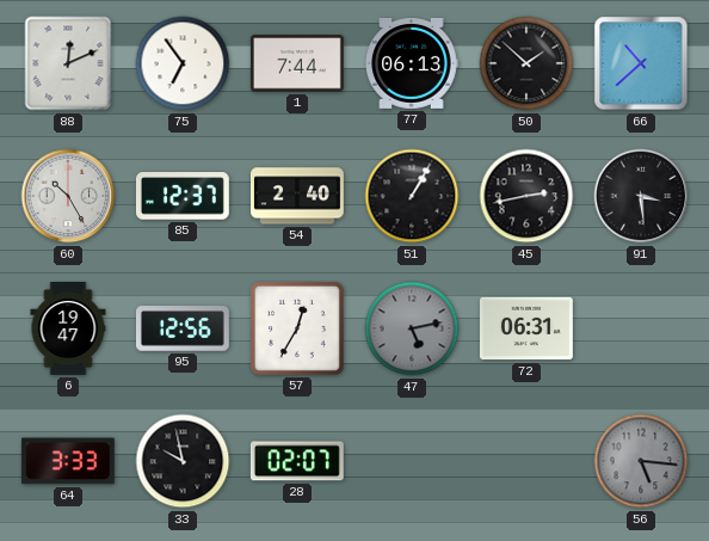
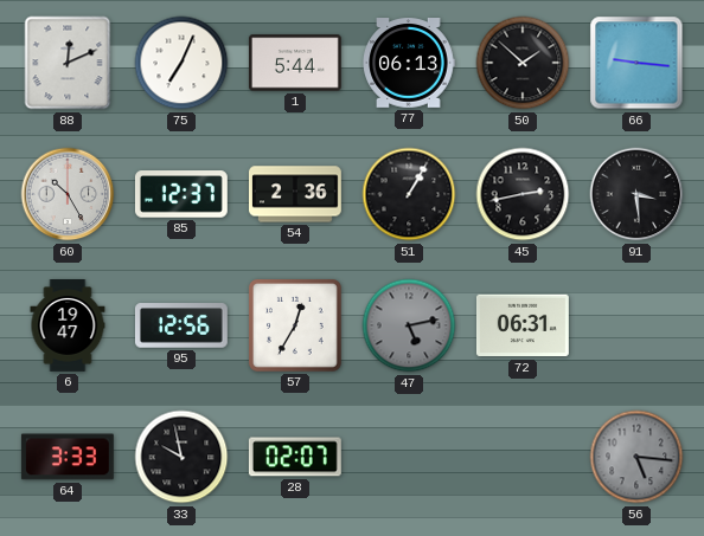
75: 6:54 -> 7:04 (181, 63)
1: 7:44 -> 5:44 (295, 63)
66: 10:38 -> 9:16 (636, 63)
54: 2:40 -> 2:36 (296, 194)
